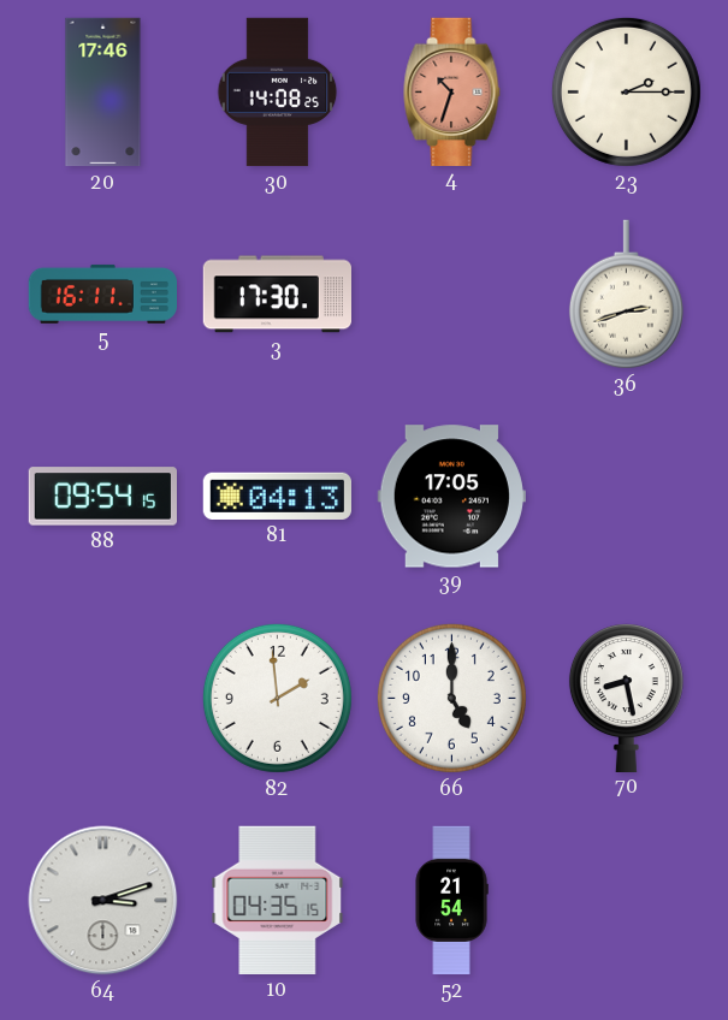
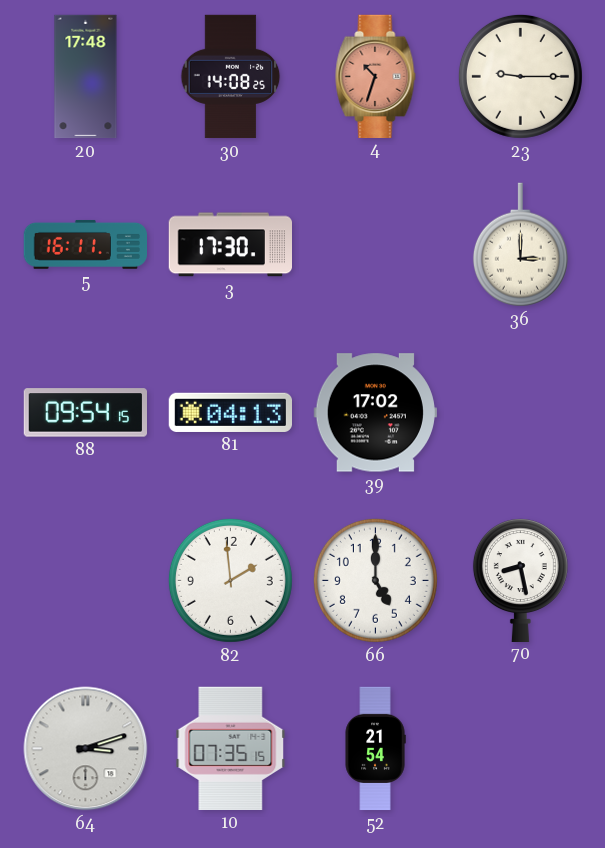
20: 17:46 -> 17:48 (86, 77)
23: 2:15 -> 9:15 (520, 76)
36: 2:42 -> 3:00 (520, 245)
39: 17:05 -> 17:02 (375, 413)
10: 04:35 -> 07:35 (231, 748)
